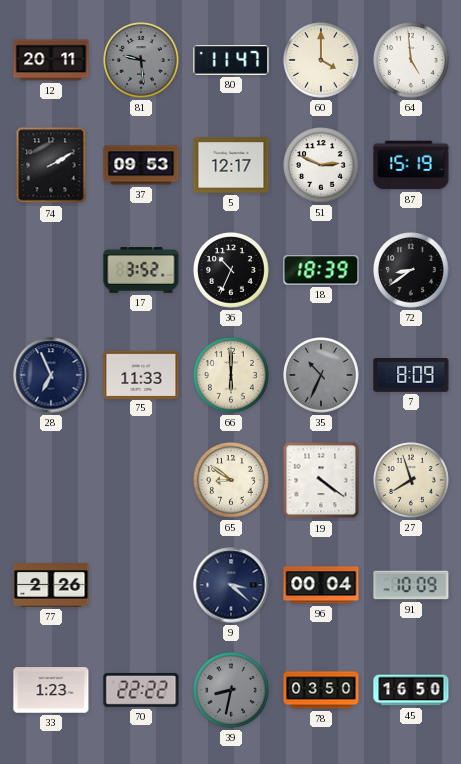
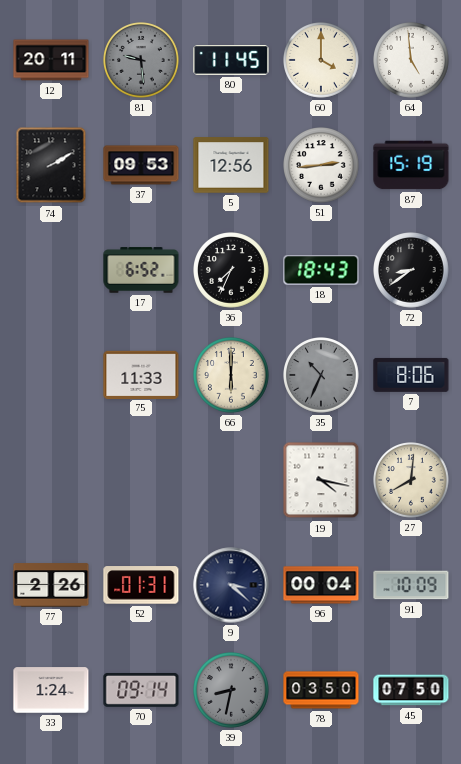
80: 11:47 -> 11:45 (231, 60)
5: 12:17 -> 12:56 (231, 165)
51: 2:49 -> 2:44 (321, 166)
17: 3:52 -> 6:52 (141, 270)
36: 10:34 -> 7:34 (231, 271)
18: 18:39 -> 18:43 (321, 270)
28: 6:56 -> none (51, 375)
7: 8:09 -> 8:06 (411, 375)
65: 8:51 -> none (231, 481)
19: 4:21 -> 4:17 (321, 480)
27: 7:57 -> 8:01 (411, 481)
52: none -> 01:31 (141, 585)
33: 1:23 -> 1:24 (51, 690)
70: 22:22 -> 09:14 (141, 690)
45: 16:50 -> 07:50 (411, 690)
